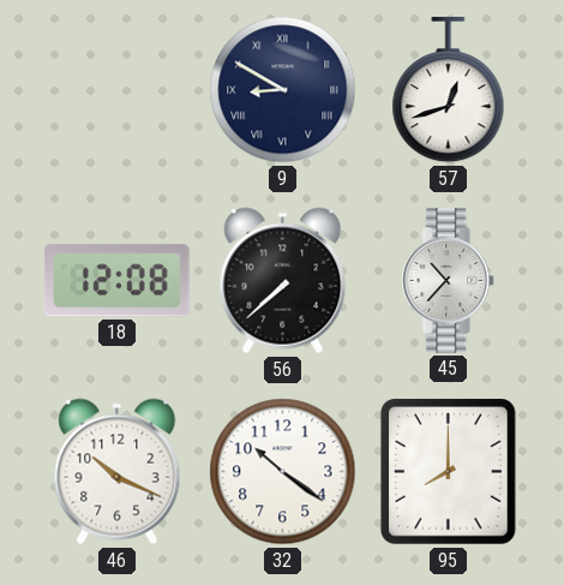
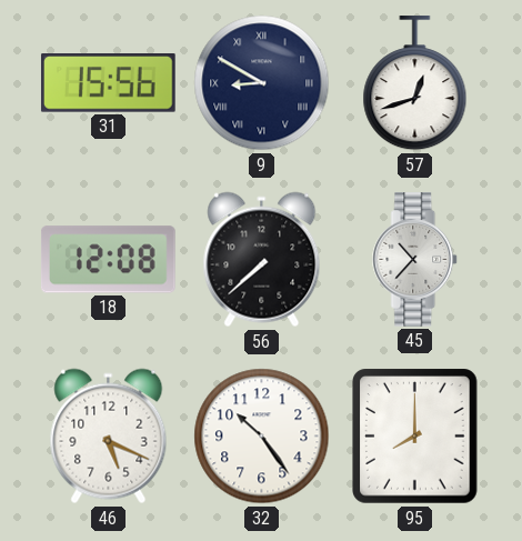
31: none -> 15:56 (108, 83)
46: 10:19 -> 5:19 (109, 437)
32: 10:21 -> 10:24 (262, 437)
